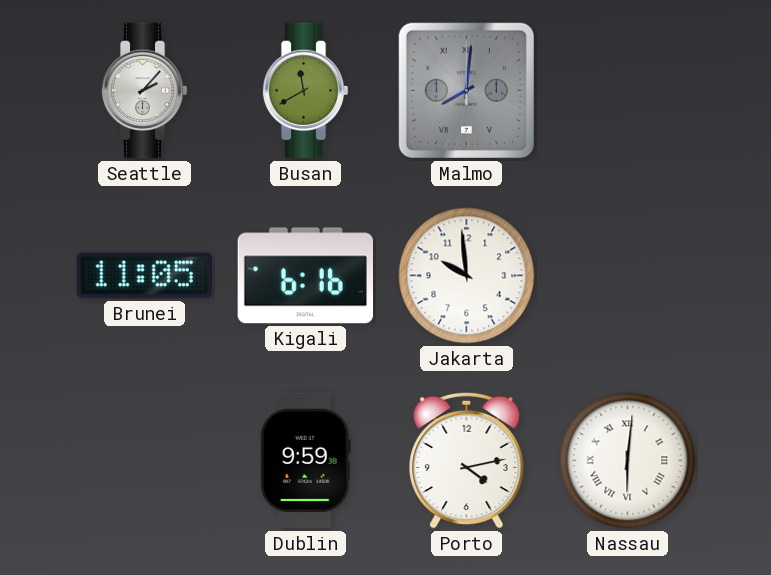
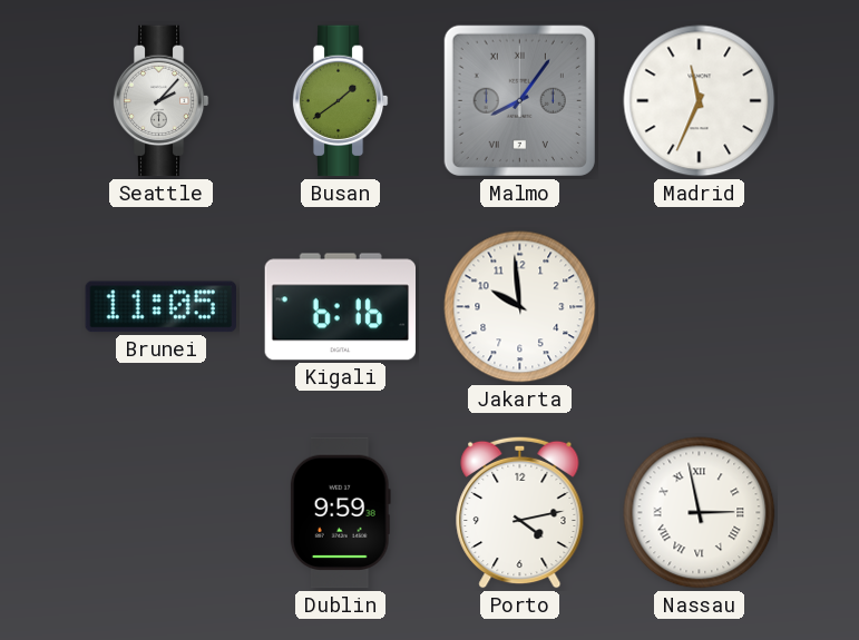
Busan: 11:40 -> 1:39 (340, 101)
Malmo: 8:01 -> 8:06 (519, 100)
Madrid: none -> 11:34 (700, 101)
Nassau: 6:01 -> 2:58 (700, 513)
